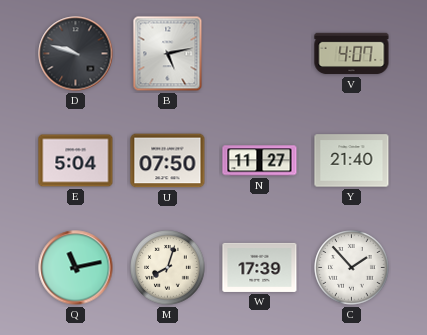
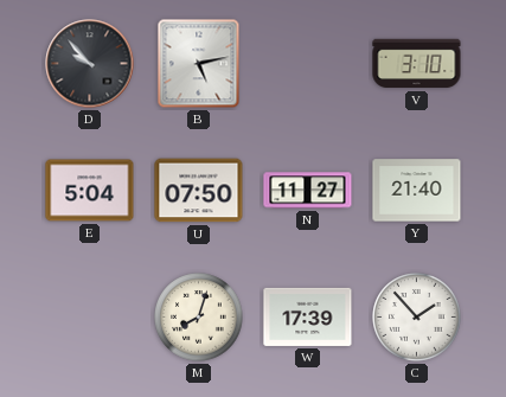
D: 9:48 -> 9:53 (90, 64)
V: 4:07 -> 3:10 (417, 64)
Q: 11:13 -> none (76, 268)
